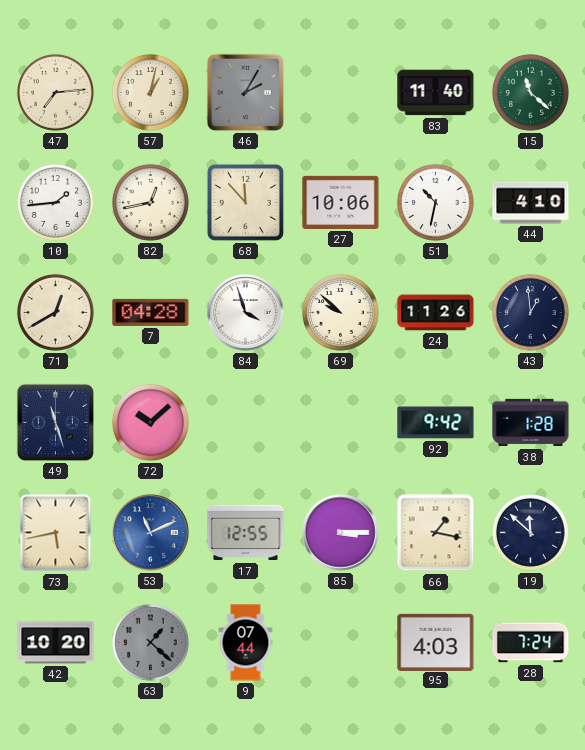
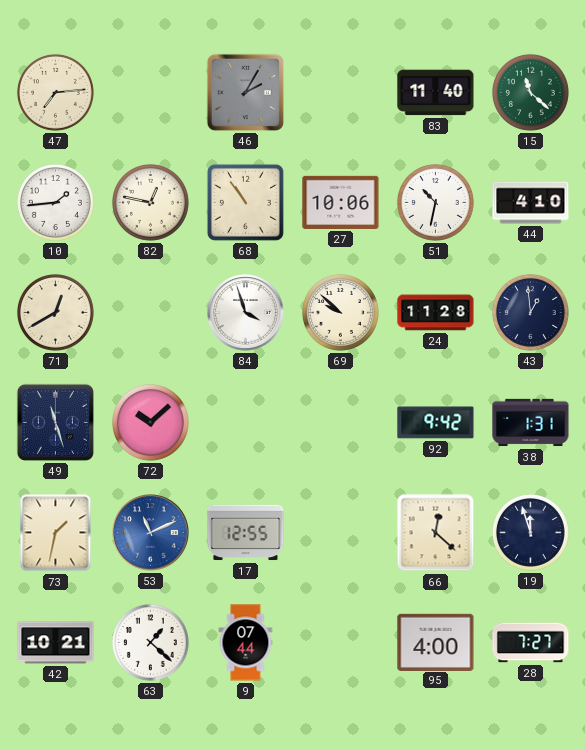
57: 1:02 -> none (150, 92)
82: 12:43 -> 12:47 (150, 202)
68: 11:53 -> 10:54 (245, 202)
7: 04:28 -> none (151, 312)
24: 11:26 -> 11:28 (436, 313)
38: 1:28 -> 1:31 (531, 423)
73: 5:43 -> 1:32 (56, 533)
85: 3:15 -> none (341, 533)
66: 1:17 -> 12:22 (436, 533)
19: 11:52 -> 11:57 (530, 532)
42: 10:20 -> 10:21 (56, 643)
63 dial: grey -> white (150, 642)
95: 4:03 -> 4:00 (436, 642)
28: 7:24 -> 7:27 (531, 643)
